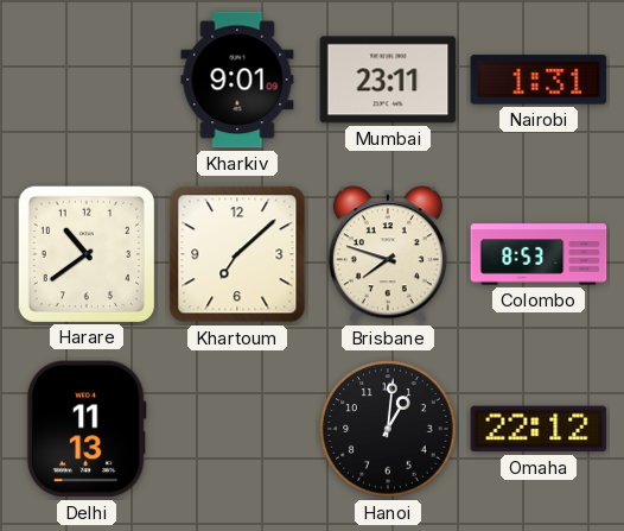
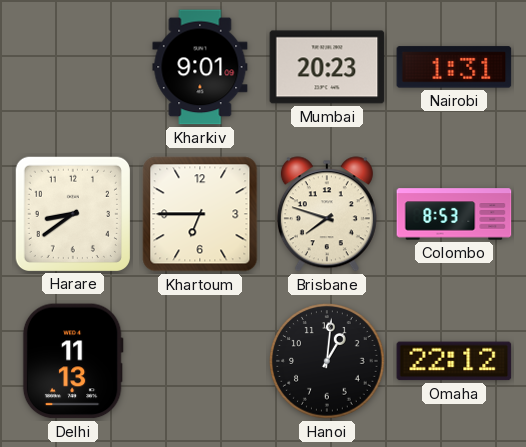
Mumbai: 23:11 -> 20:23 (327, 67)
Harare: 10:39 -> 8:39 (72, 213)
Khartoum: 7:08 -> 6:45 (200, 214)
